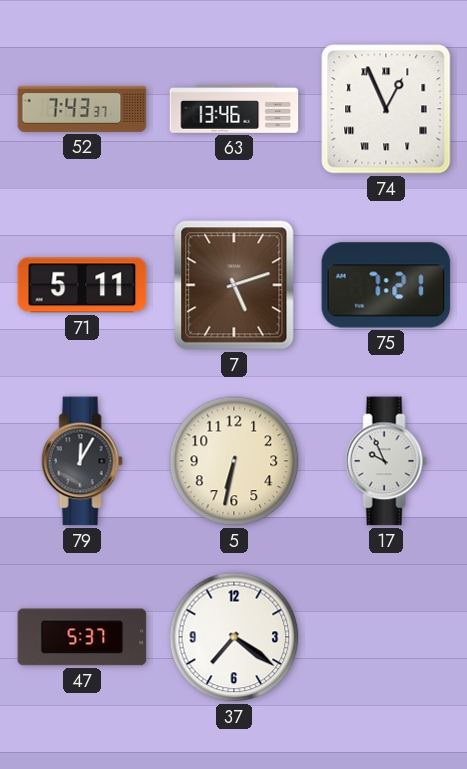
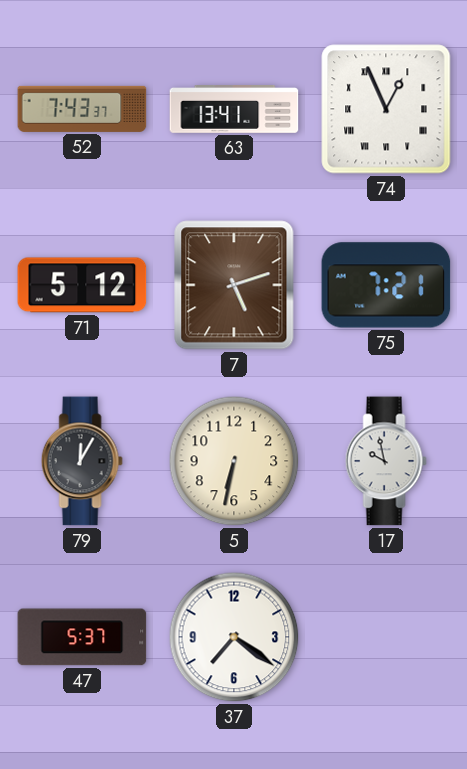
63: 13:46 -> 13:41 (234, 110)
71: 5:11 -> 5:12 (82, 285)
17: 9:56 -> 9:58 (386, 461)
